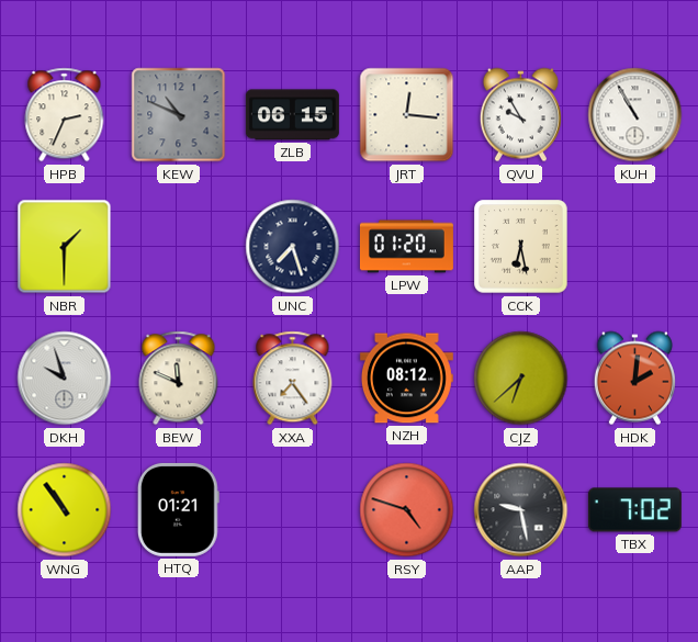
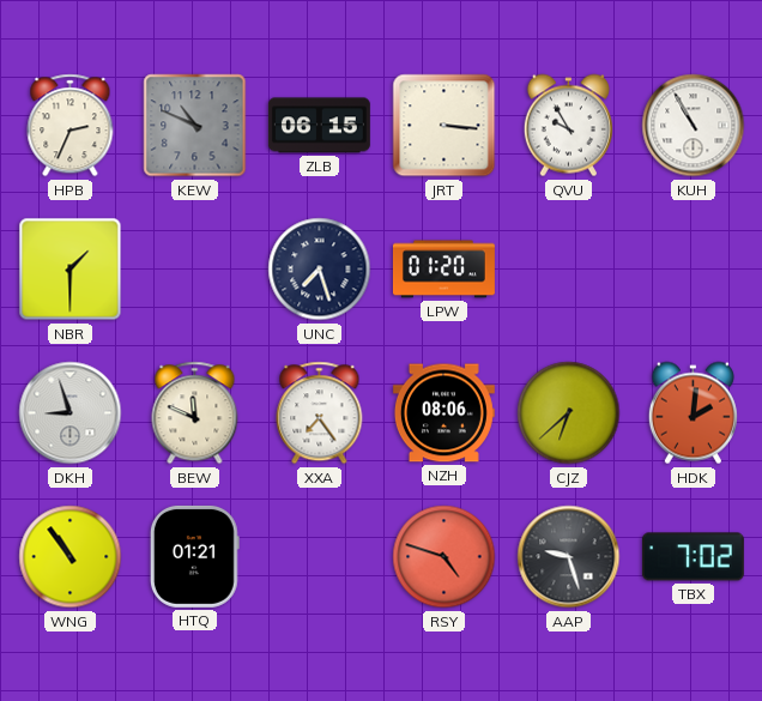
JRT: 12:16 -> 3:16 (444, 126)
CCK: 6:28 -> none (521, 247)
DKH: 9:57 -> 8:57 (71, 413)
NZH: 08:12 -> 08:06 (443, 413)
AAP: 9:28 -> 9:27 (569, 557)
